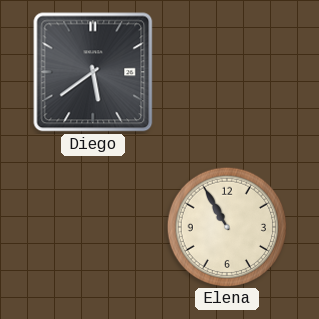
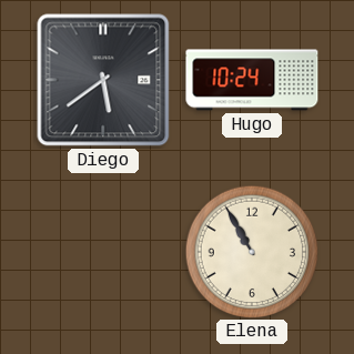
Hugo: none -> 10:24 (252, 80)
